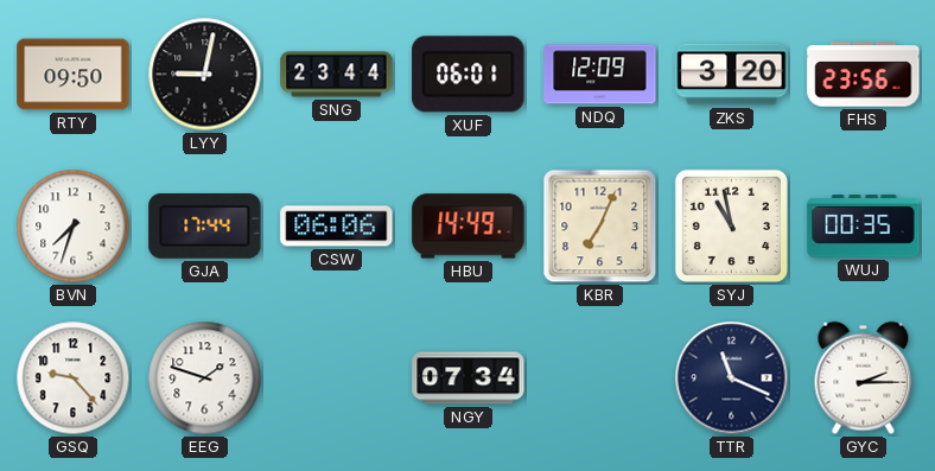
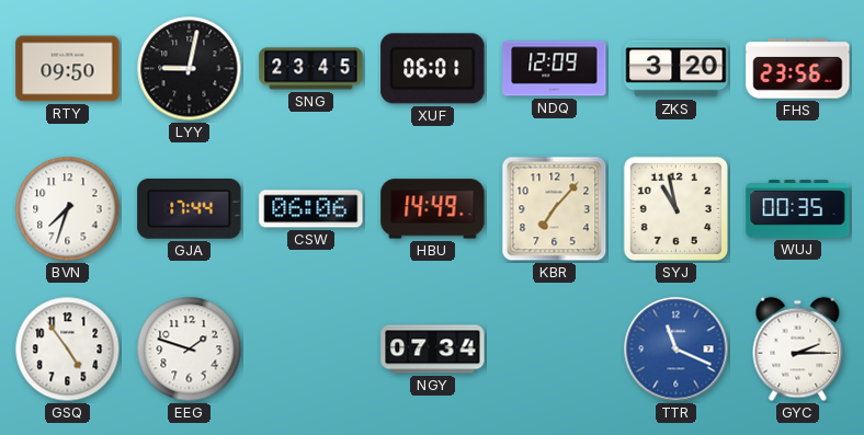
SNG: 23:44 -> 23:45 (311, 69)
KBR: 7:04 -> 7:07 (555, 209)
GSQ: 9:23 -> 4:54 (68, 350)
TTR dial: navy -> blue (677, 350)
